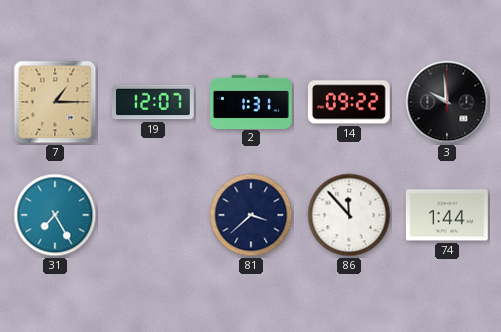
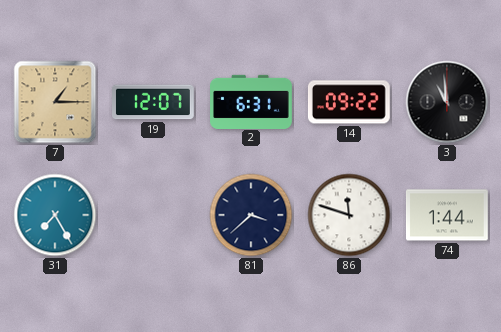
2: 1:31 -> 6:31 (252, 101)
3: 9:59 -> 10:59 (447, 102)
86: 11:53 -> 11:48 (349, 215)
